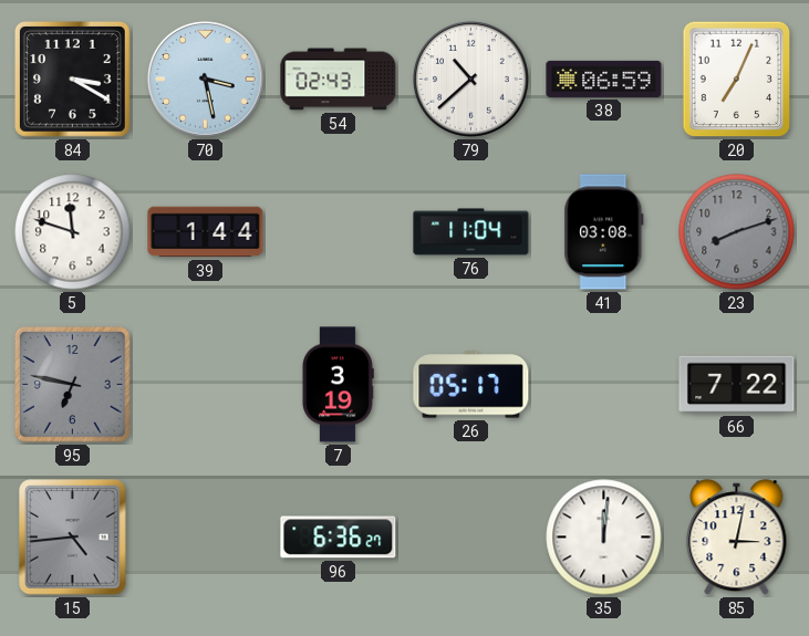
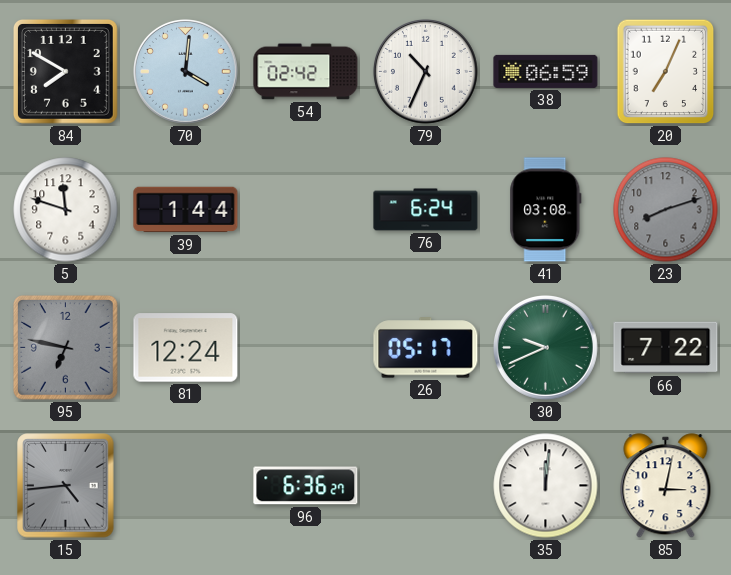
84: 3:20 -> 7:50 (66, 72)
70: 3:28 -> 4:01 (185, 71)
54: 02:43 -> 02:42 (306, 72)
79: 10:38 -> 10:34 (425, 71)
76: 11:04 -> 6:24 (426, 210)
81: none -> 12:24 (186, 348)
7: 3:19 -> none (338, 385)
30: none -> 9:41 (545, 347)
